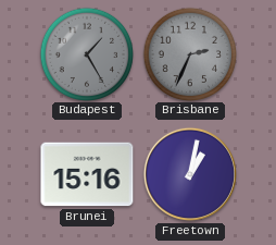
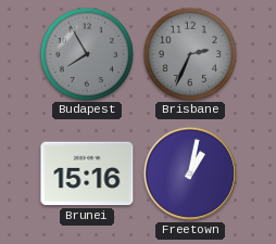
Budapest: 1:25 -> 7:55 (86, 53)
